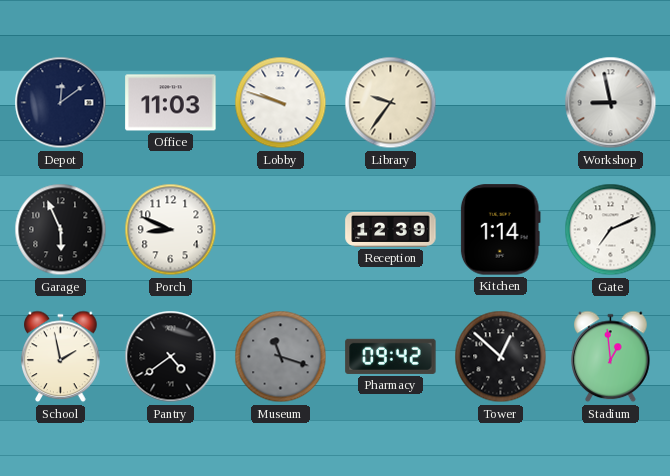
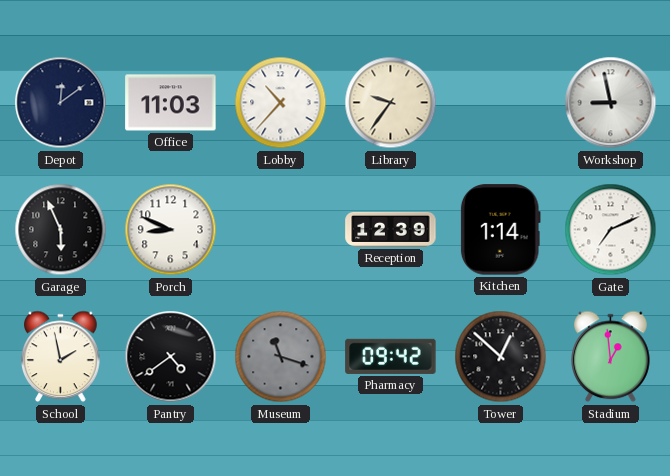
Lobby: 9:48 -> 10:37 (281, 103)
